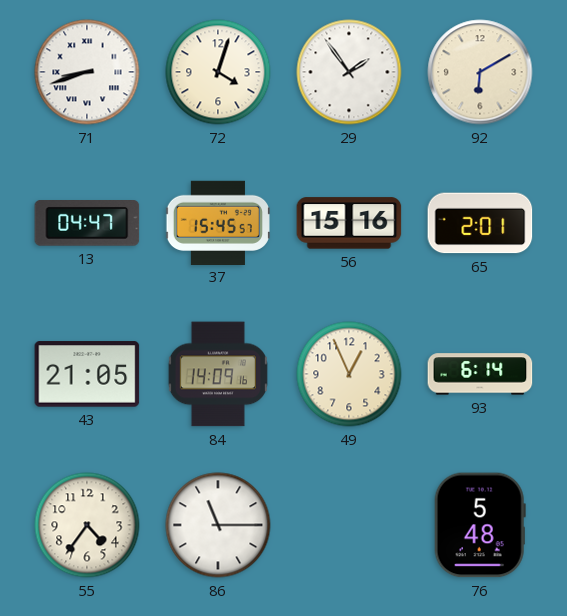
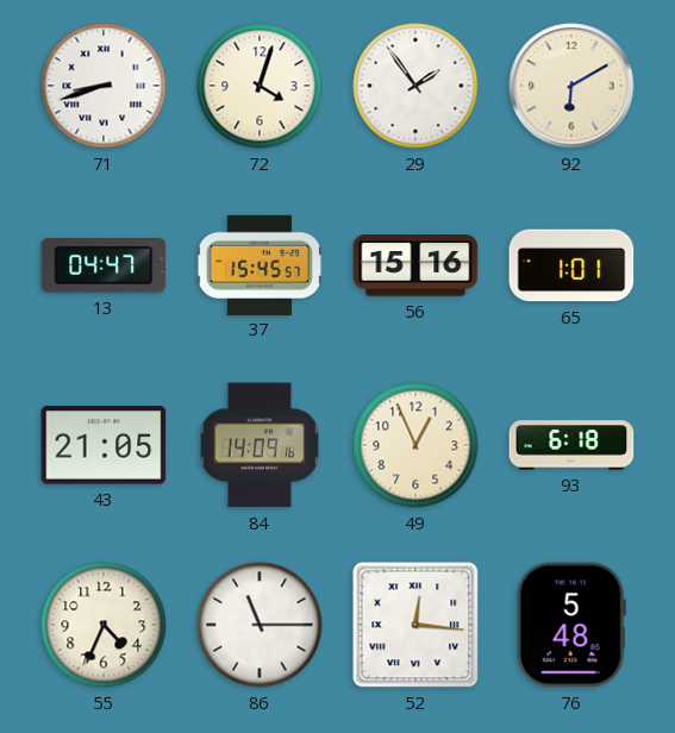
65: 2:01 -> 1:01 (571, 265)
93: 6:14 -> 6:18 (571, 445)
55: 4:36 -> 4:34 (104, 625)
52: none -> 12:16 (415, 625)
